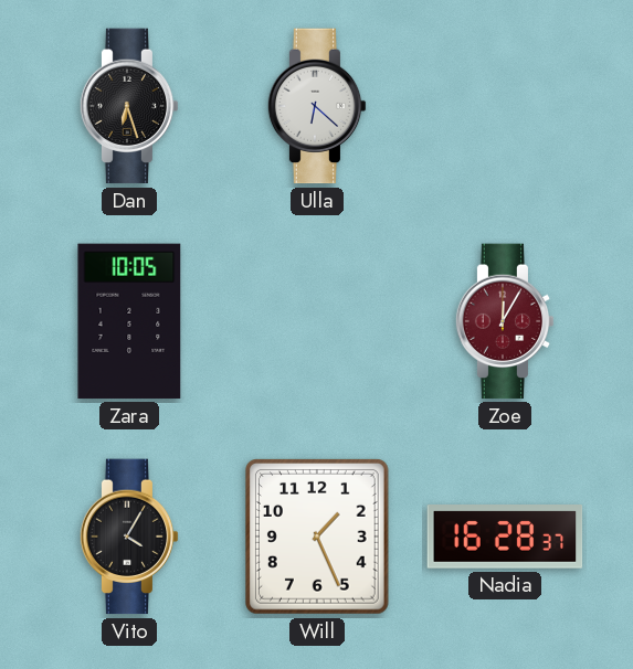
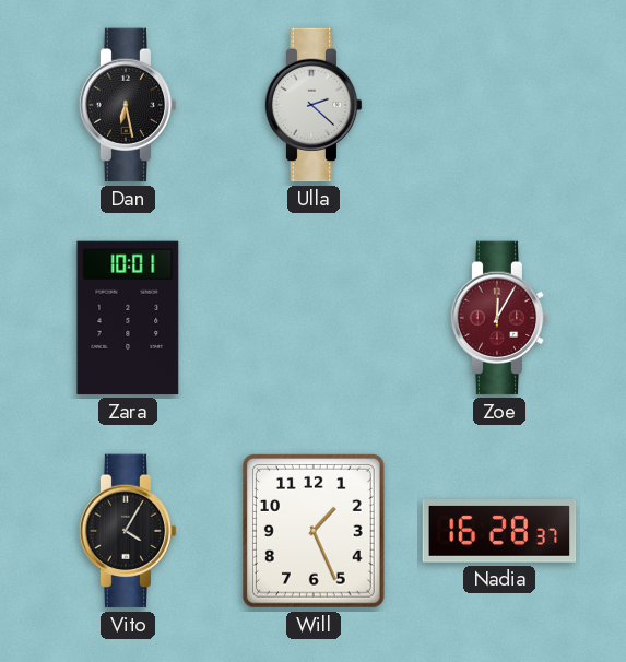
Dan: 6:27 -> 6:28 (128, 105)
Ulla: 6:22 -> 2:22 (314, 105)
Zara: 10:05 -> 10:01 (128, 318)
